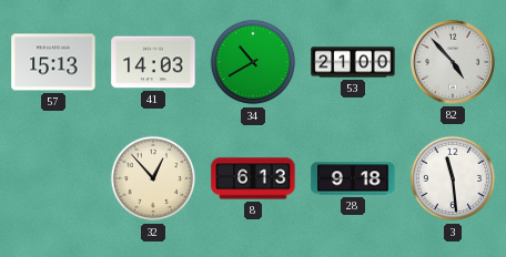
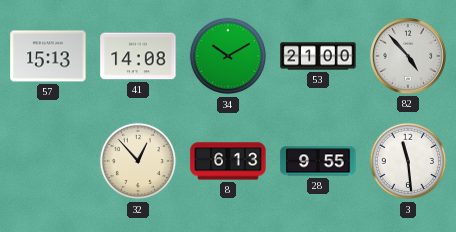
41: 14:03 -> 14:08 (138, 56)
34: 10:40 -> 10:10 (228, 56)
28: 9:18 -> 9:55 (318, 161)
